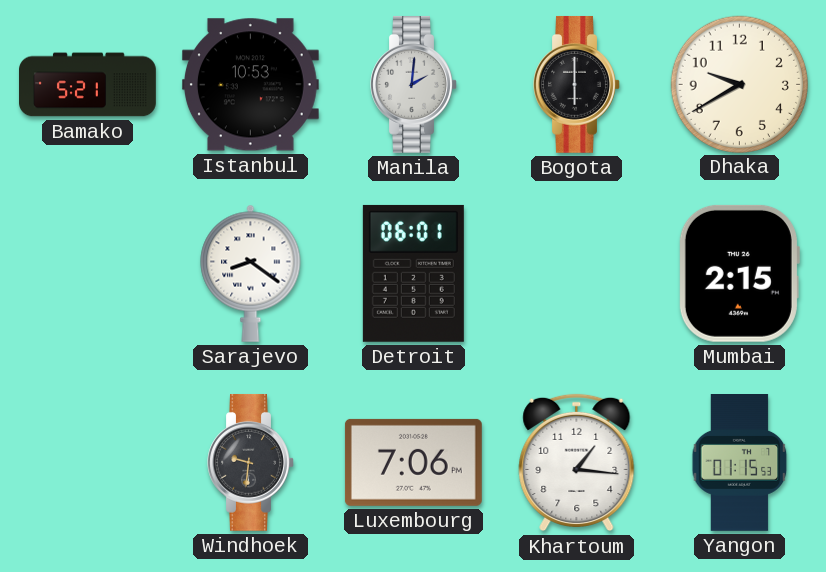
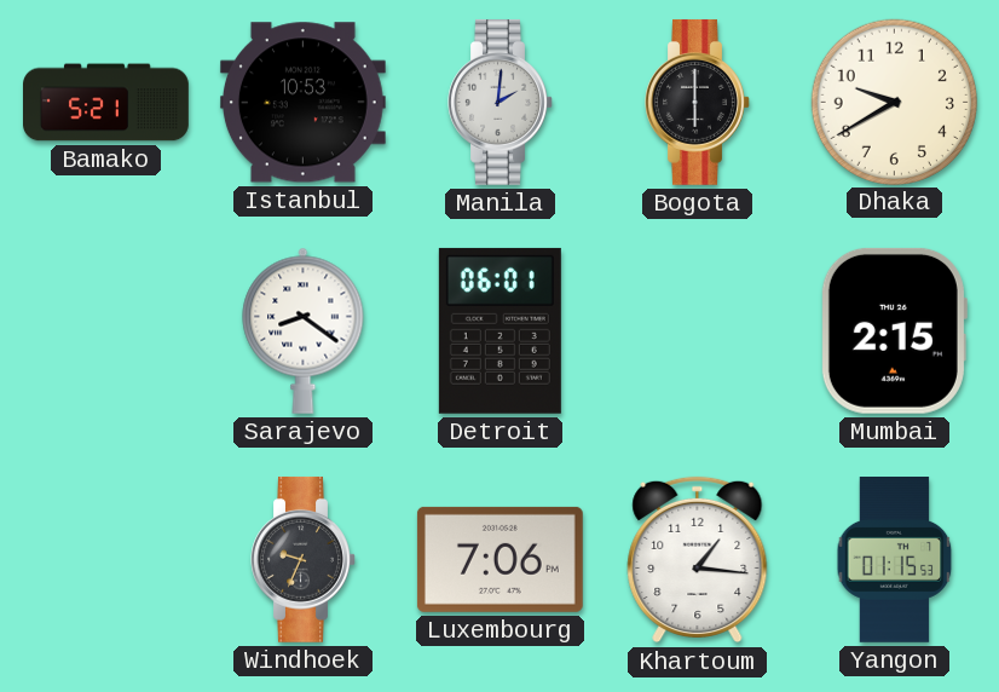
Windhoek: 9:31 -> 9:34 (304, 559)
